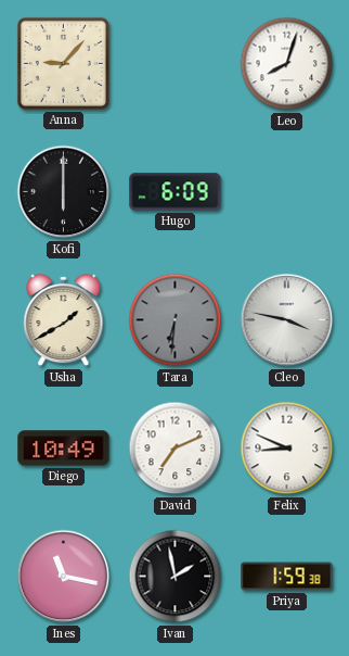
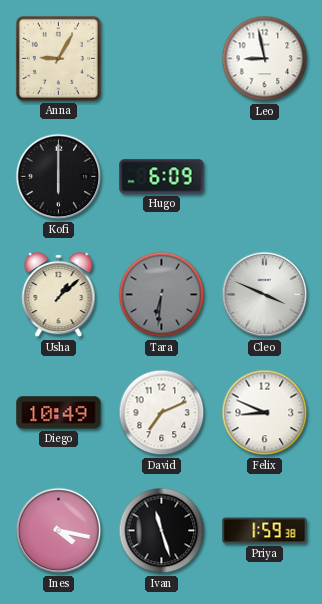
Anna: 9:07 -> 9:05 (58, 58)
Leo: 8:03 -> 8:58 (265, 59)
Usha: 1:40 -> 1:08 (59, 295)
Cleo: 3:47 -> 3:49 (265, 295)
Ines: 11:17 -> 4:17 (59, 531)
Ivan: 1:58 -> 11:27 (162, 531)
